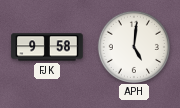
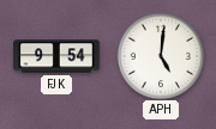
FJK: 9:58 -> 9:54 (56, 56)
